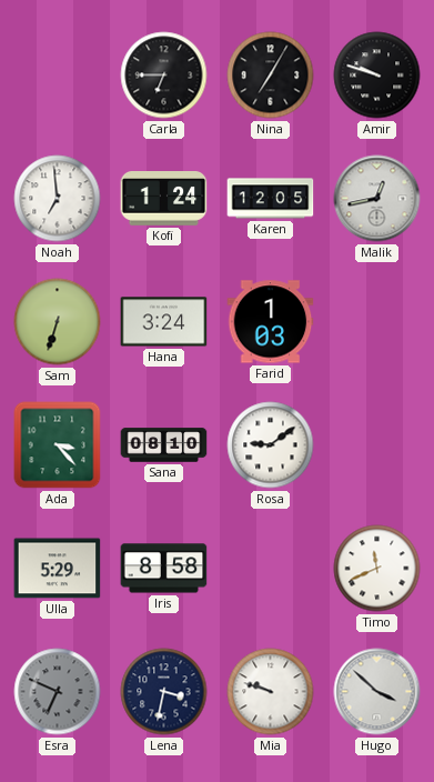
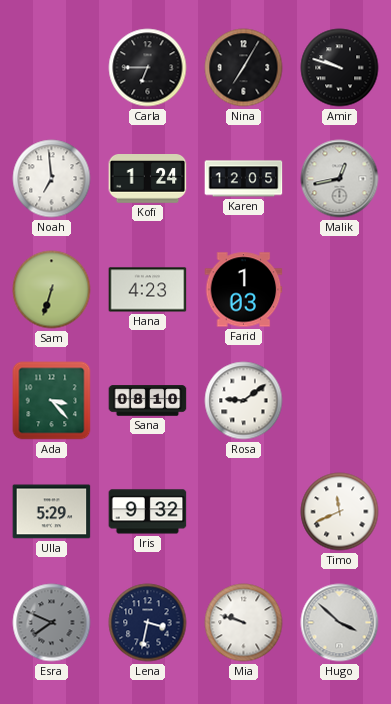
Hana: 3:24 -> 4:23 (148, 290)
Iris: 8:58 -> 9:32 (148, 512)
Esra: 6:49 -> 7:49 (52, 623)
